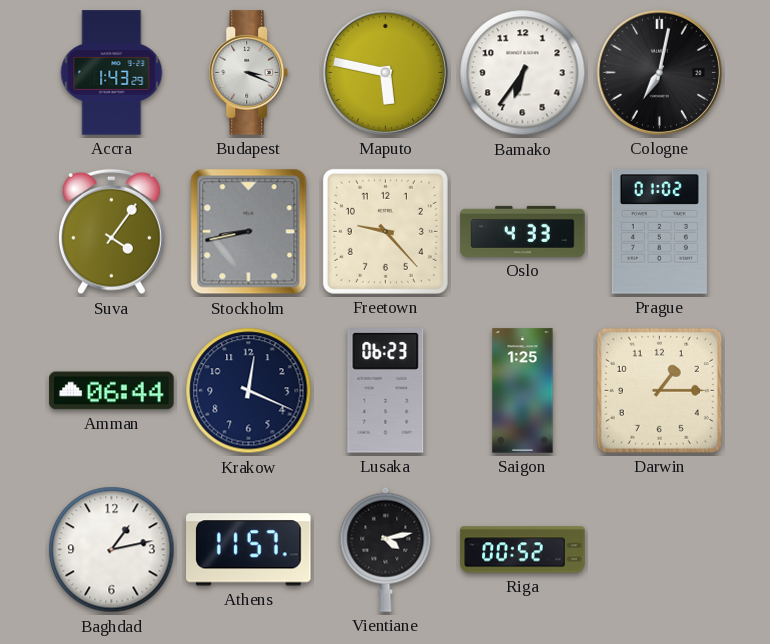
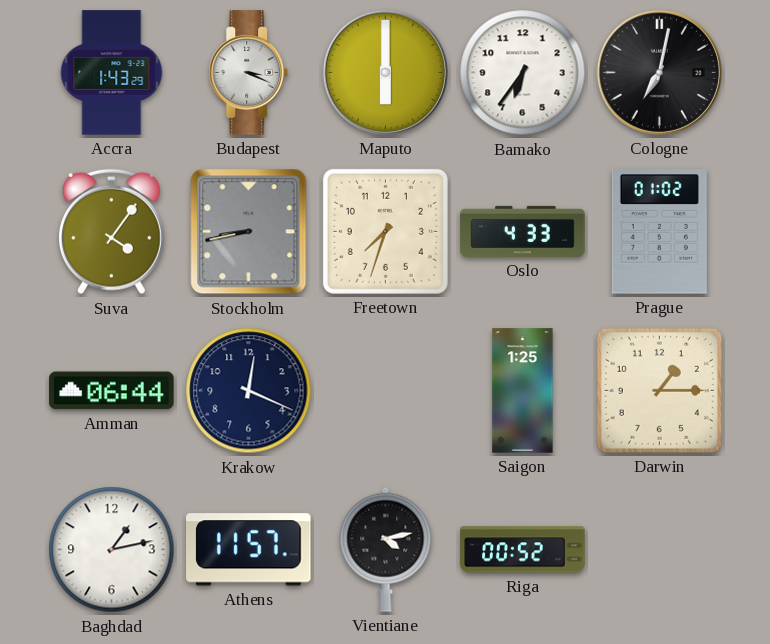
Maputo: 5:47 -> 6:00 (385, 72)
Freetown: 9:23 -> 7:33 (385, 231)
Lusaka: 06:23 -> none (386, 391)
